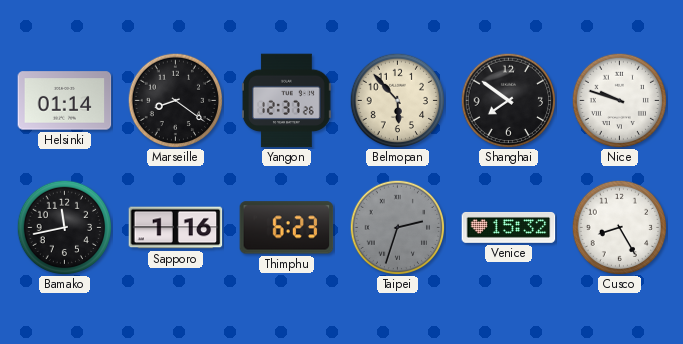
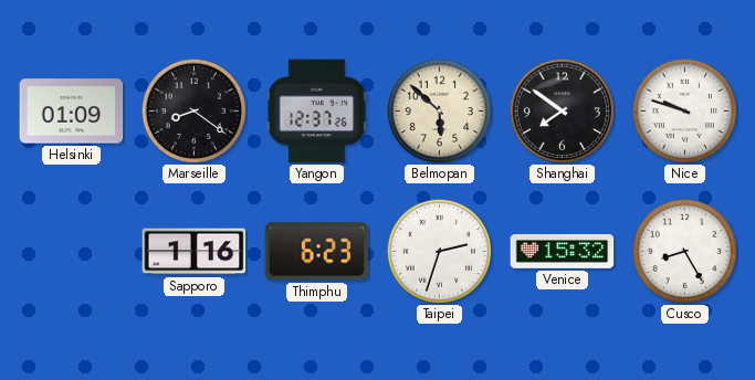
Helsinki: 01:14 -> 01:09 (72, 112)
Belmopan: 5:53 -> 5:52 (439, 110)
Bamako: 11:43 -> none (64, 227)
Taipei dial: grey -> white (439, 251)
